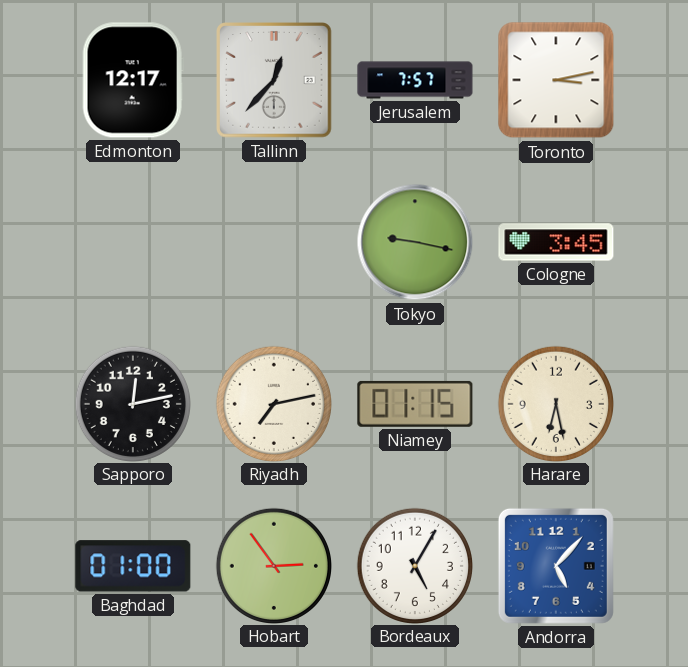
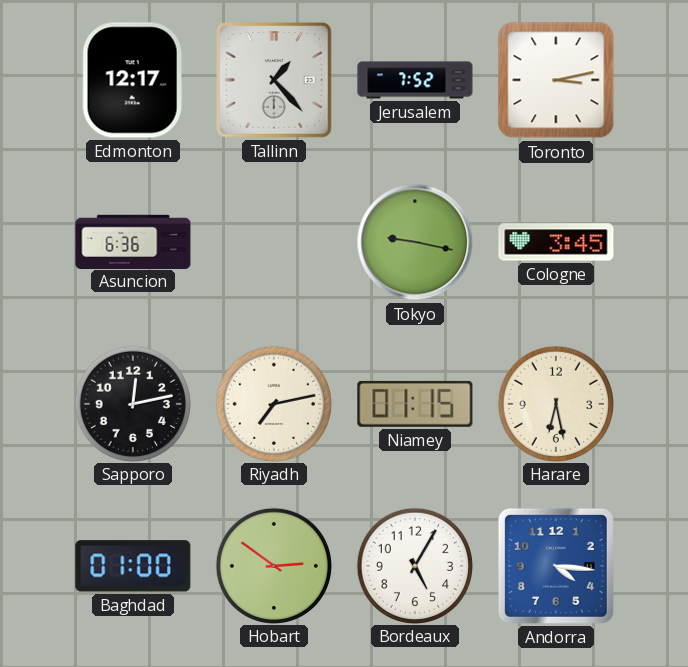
Tallinn: 12:37 -> 1:23 (274, 80)
Jerusalem: 7:57 -> 7:52 (415, 80)
Asuncion: none -> 6:36 (133, 241)
Hobart: 2:54 -> 2:51 (273, 565)
Andorra: 5:07 -> 4:16 (556, 566)
